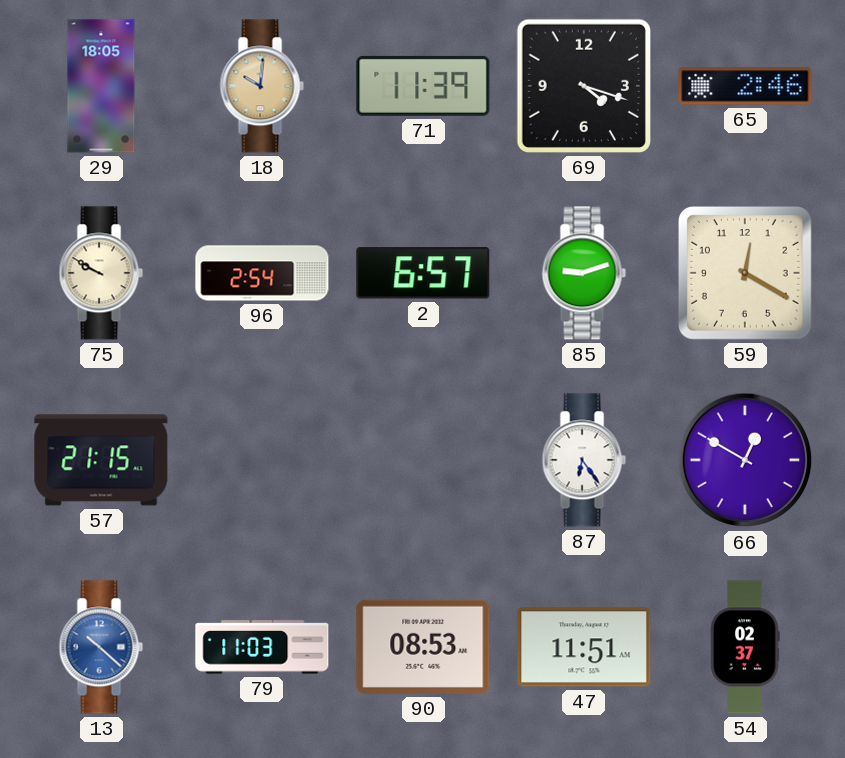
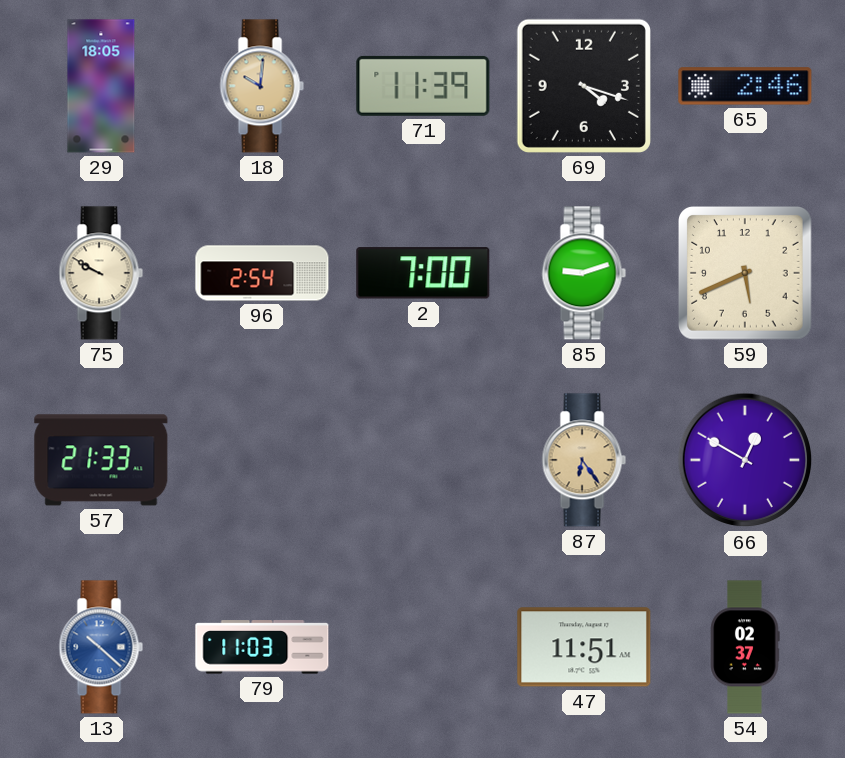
2: 6:57 -> 7:00 (423, 273)
59: 12:20 -> 5:41 (746, 274)
57: 21:15 -> 21:33 (101, 460)
87 dial: white -> champagne (584, 460)
90: 08:53 -> none (423, 647)
